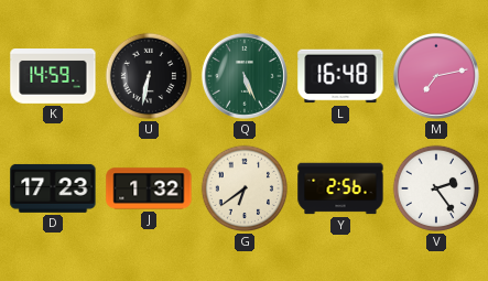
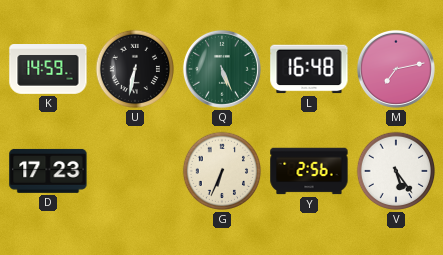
J: 1:32 -> none (149, 188)
G: 6:39 -> 6:34 (222, 171)
V: 2:24 -> 5:24 (396, 171)
